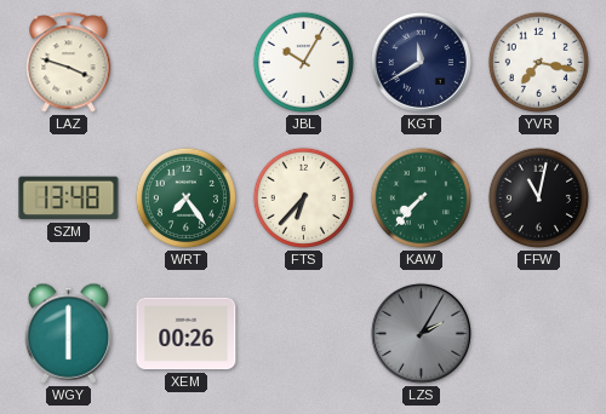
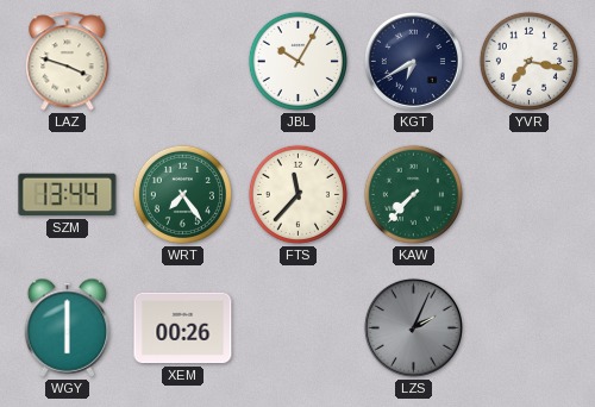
KGT: 11:40 -> 6:40 (413, 61)
SZM: 13:48 -> 13:44 (68, 195)
FTS: 6:37 -> 11:37 (297, 194)
FFW: 11:02 -> none (538, 197)
LZS: 2:05 -> 2:04 (413, 327)
